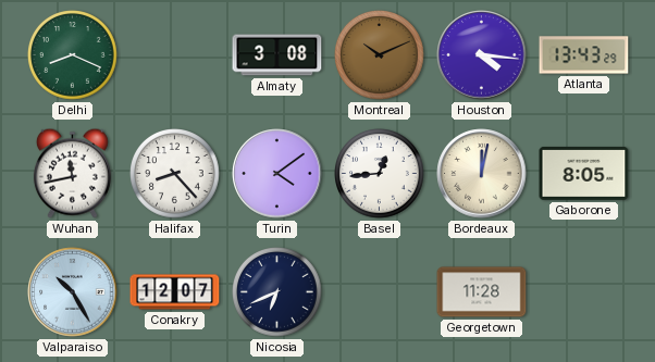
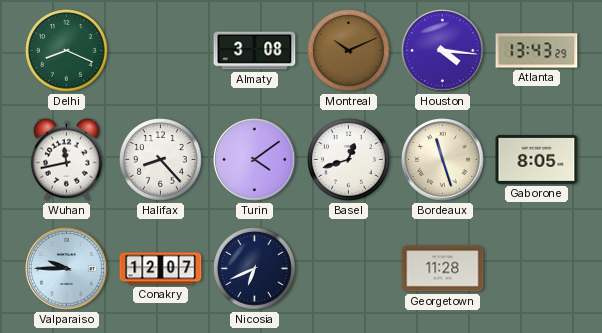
Basel: 12:44 -> 12:42 (349, 160)
Bordeaux: 12:02 -> 11:27 (443, 160)
Valparaiso: 10:25 -> 9:45 (67, 269)
